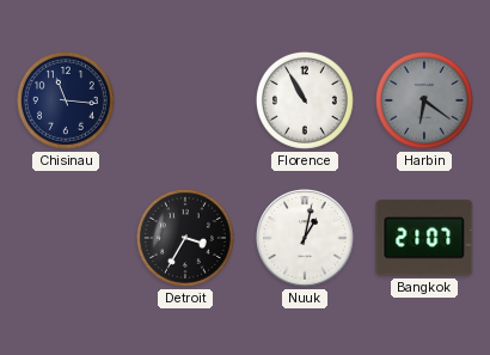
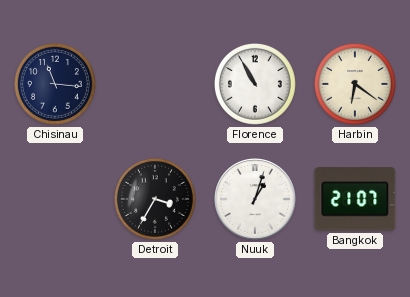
Harbin dial: grey -> cream (355, 84)
Nuuk: 1:02 -> 1:03 (255, 199)
